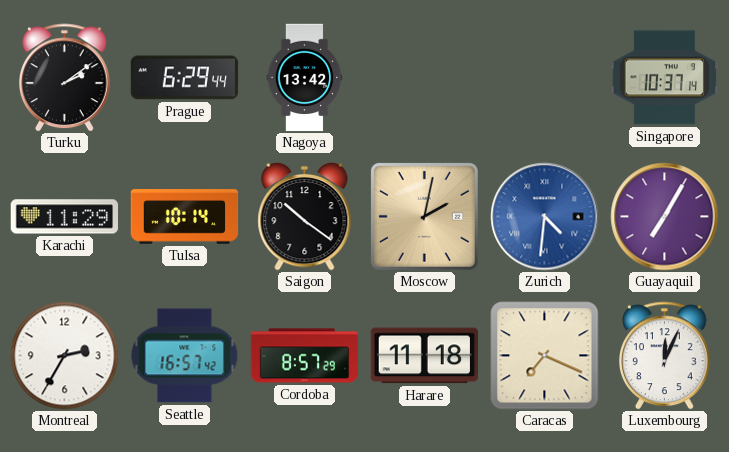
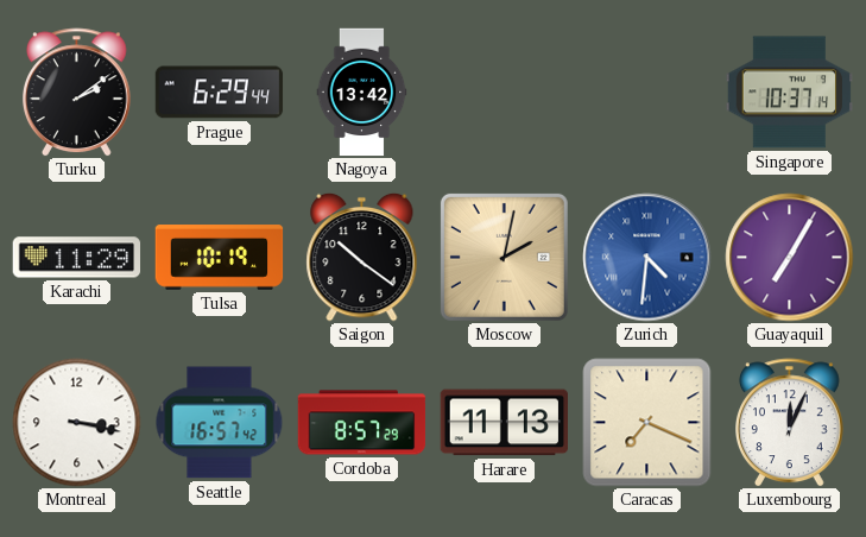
Tulsa: 10:14 -> 10:19 (220, 258)
Montreal: 2:35 -> 3:17 (77, 423)
Harare: 11:18 -> 11:13 (504, 423)
